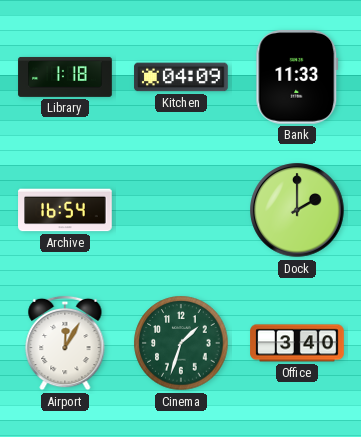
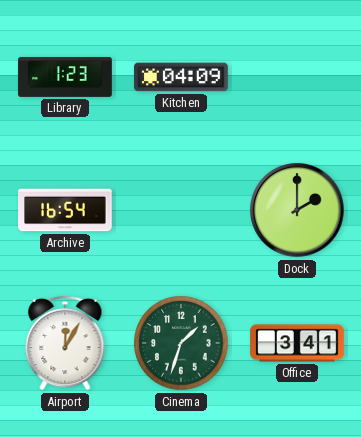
Library: 1:18 -> 1:23 (65, 77)
Bank: 11:33 -> none (297, 78)
Office: 3:40 -> 3:41 (297, 343)
